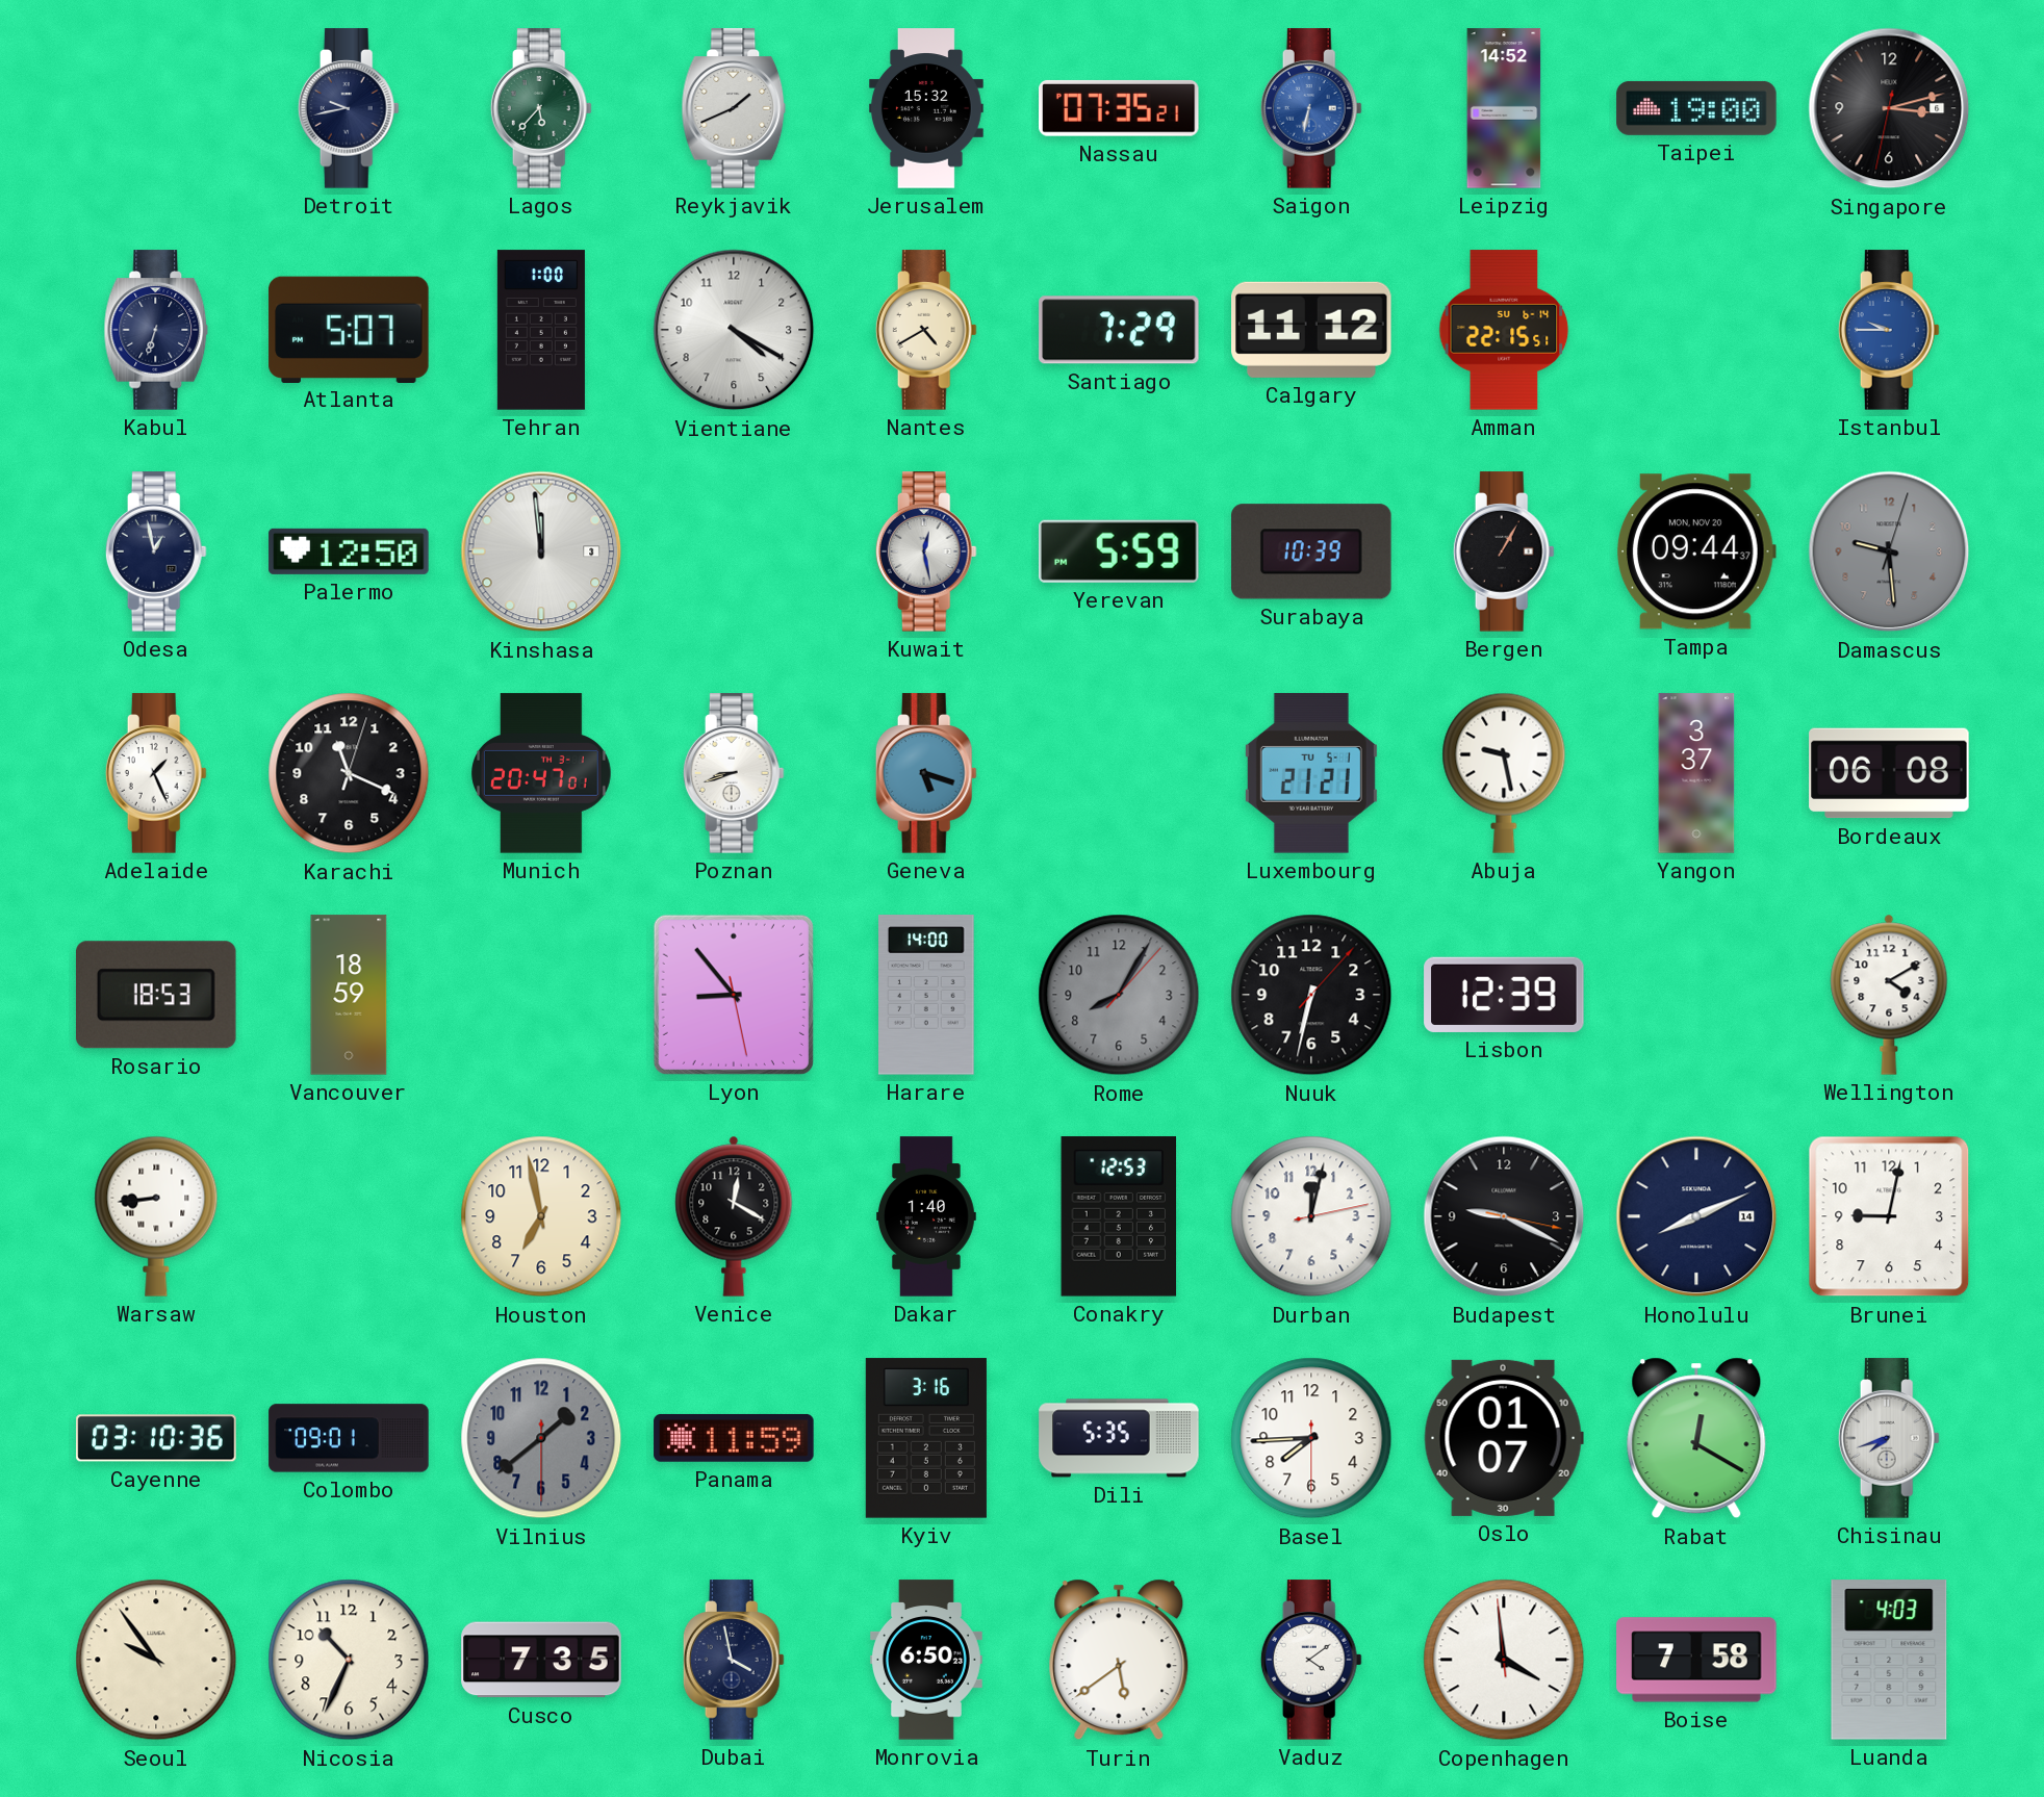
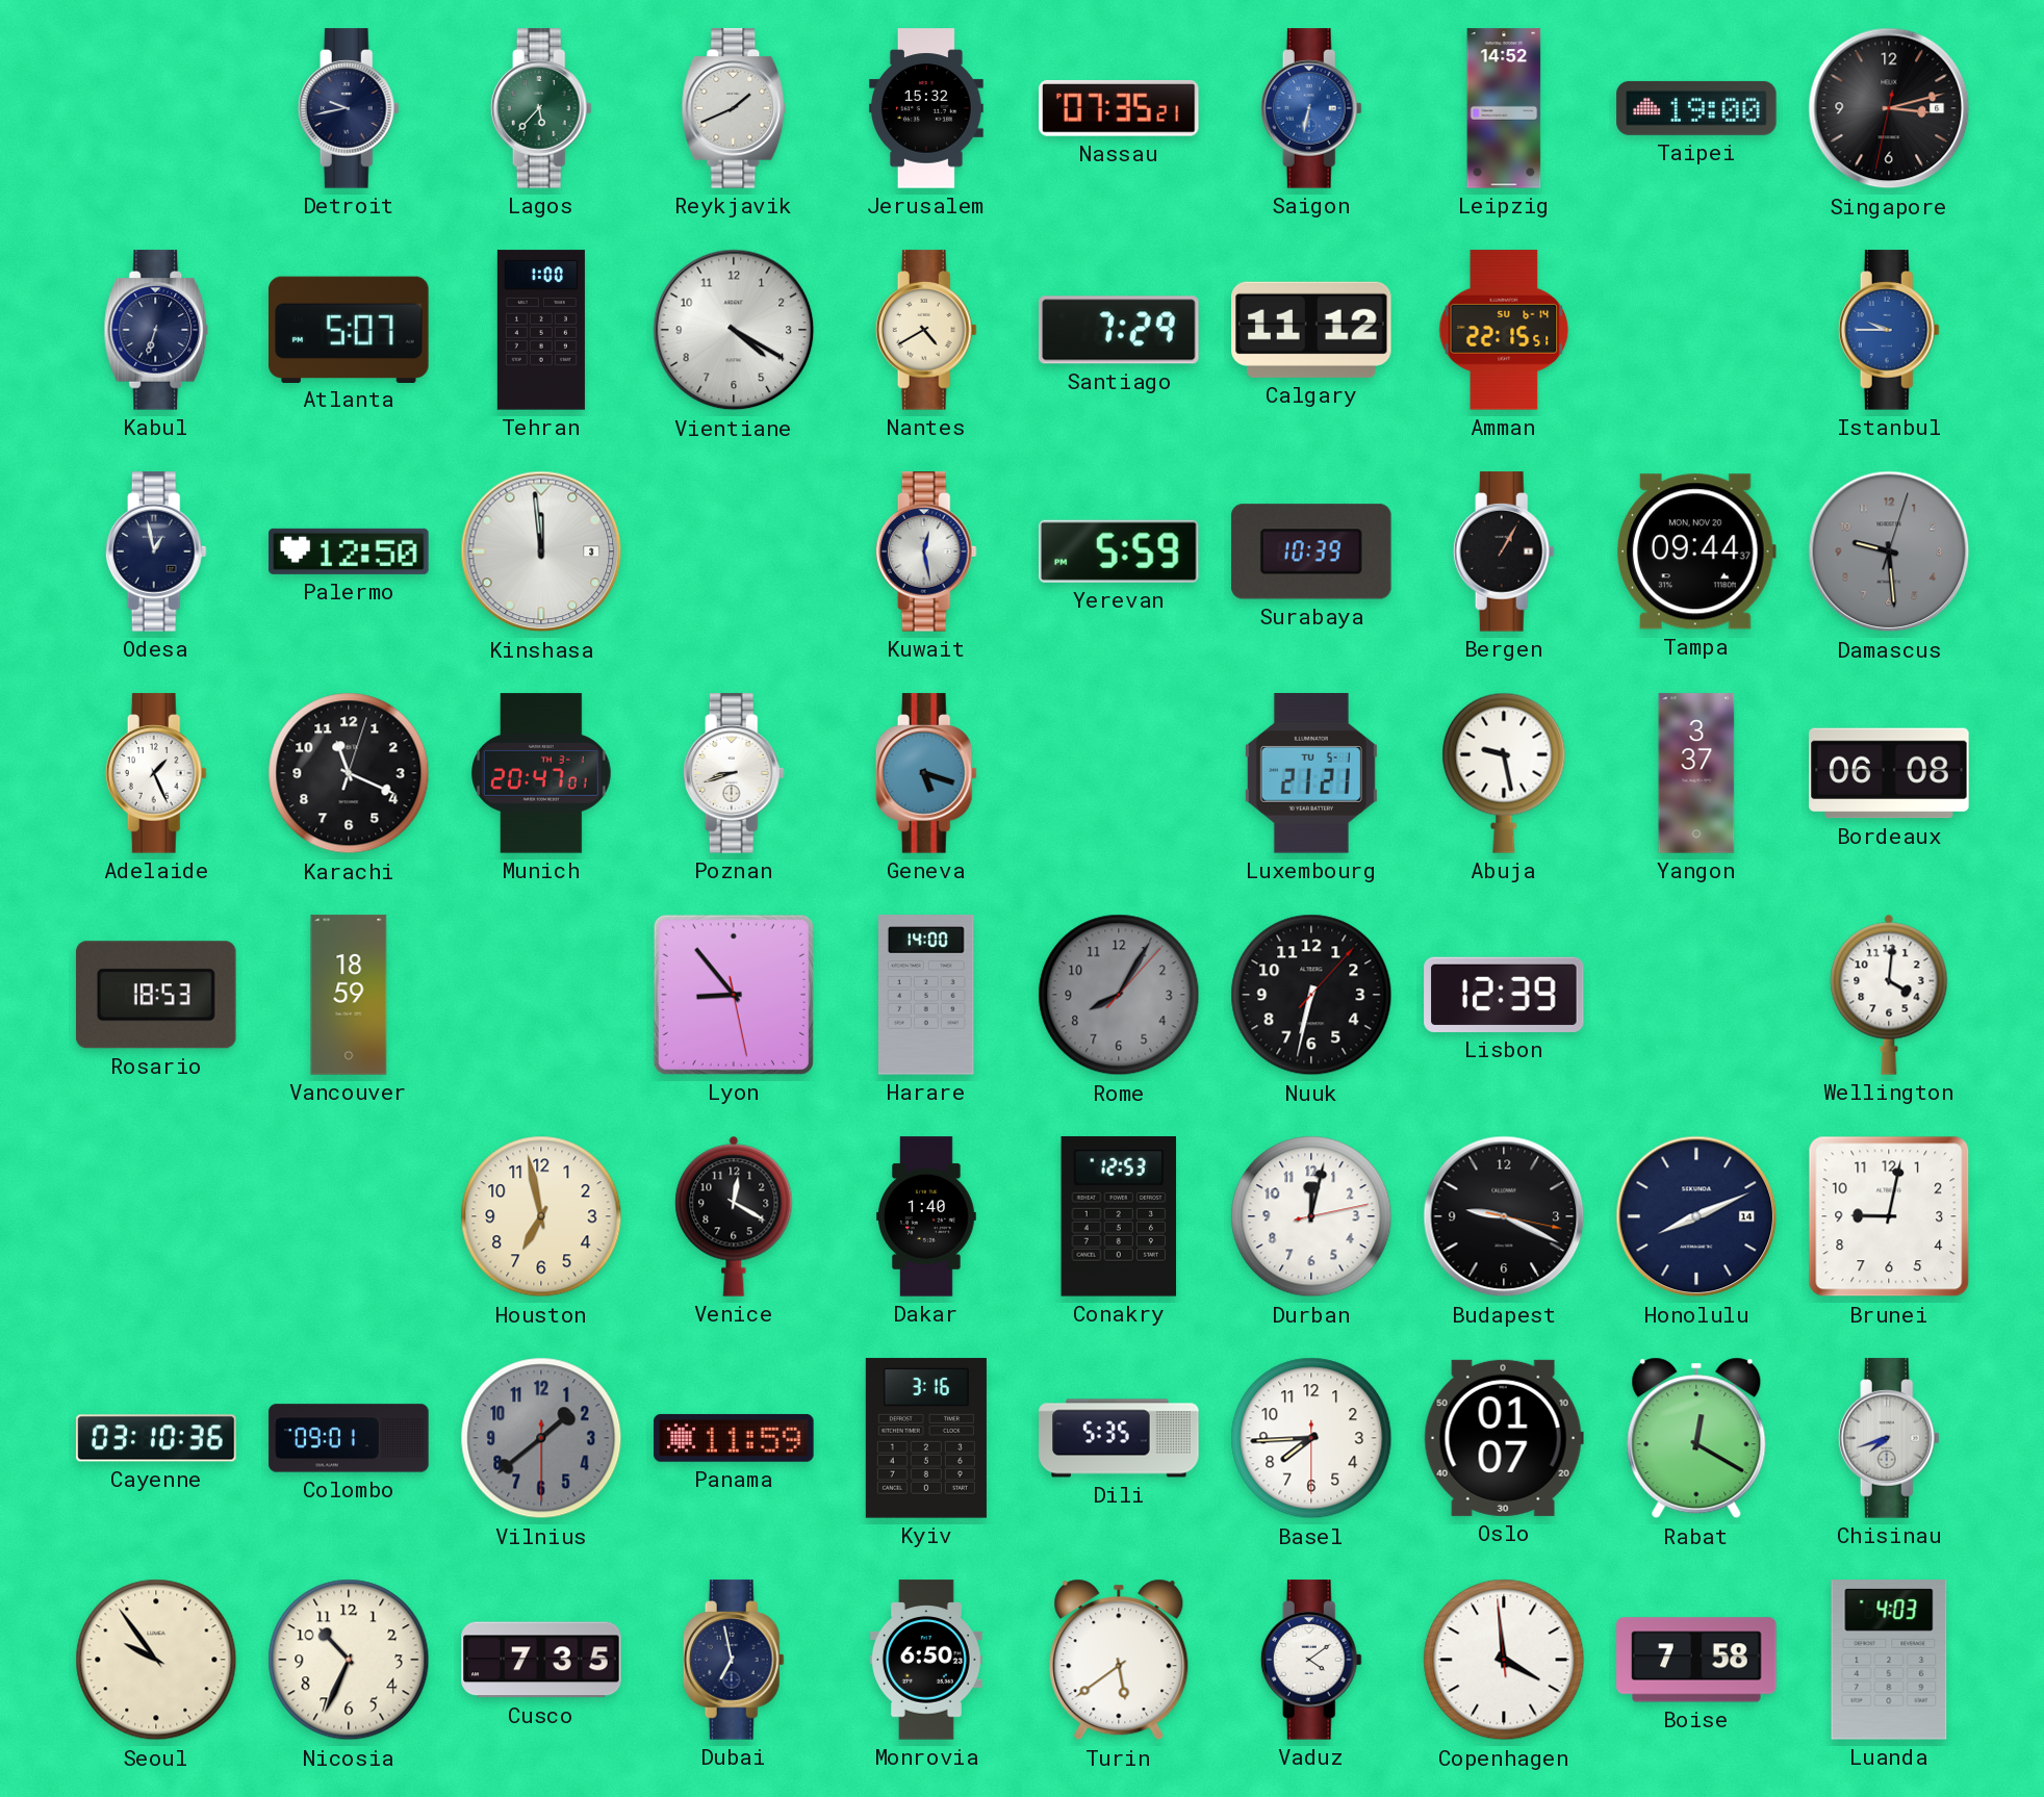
Wellington: 4:10 -> 4:01 (1889, 995)
Warsaw: 8:44 -> none (156, 1216)
Dubai: 3:58 -> 6:58 (734, 1660)
